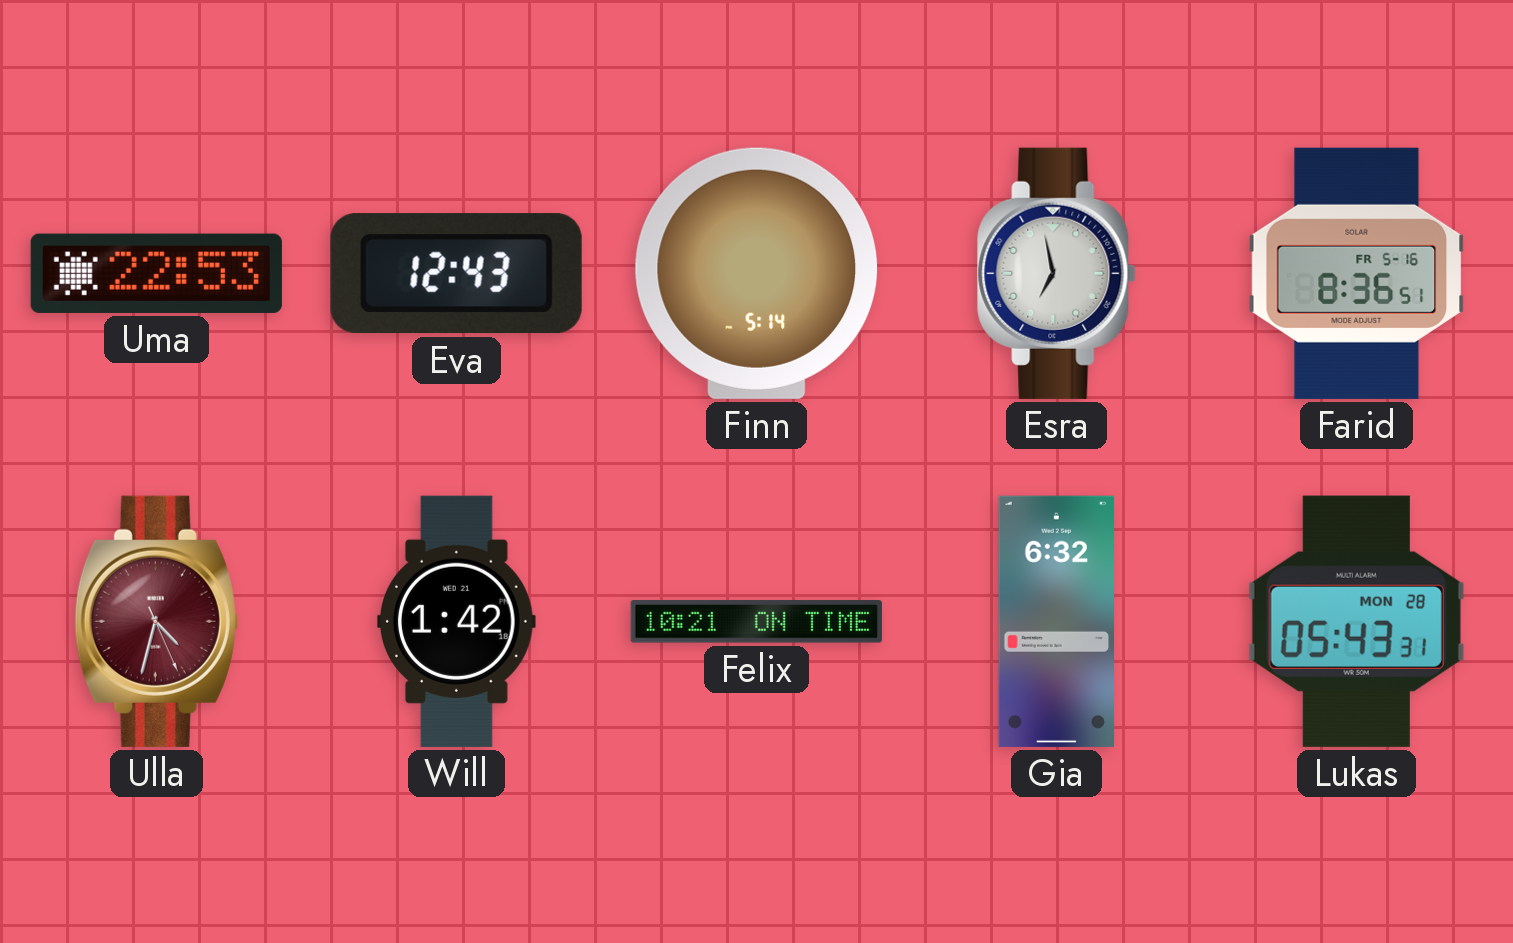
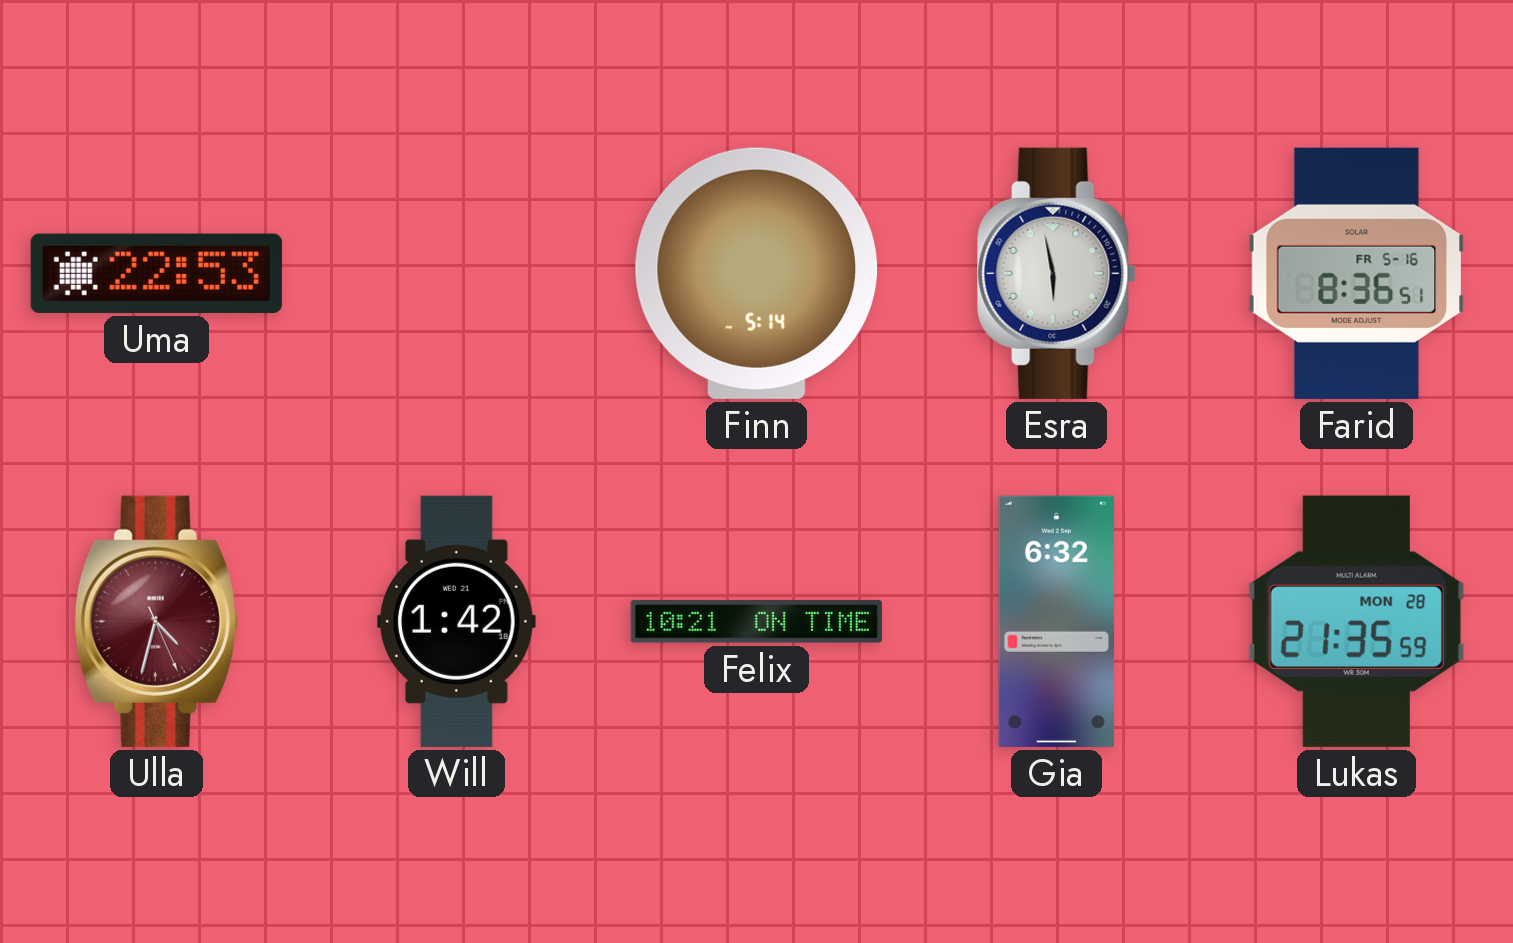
Eva: 12:43 -> none (456, 274)
Esra: 6:58 -> 5:58 (1057, 273)
Lukas: 05:43 -> 21:35 (1356, 621)
